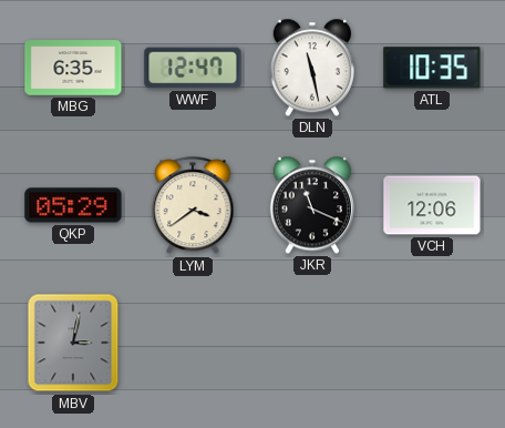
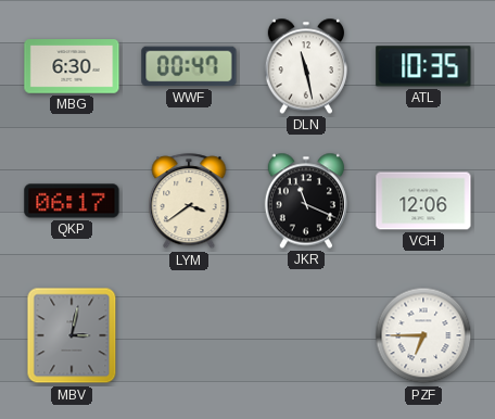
MBG: 6:35 -> 6:30 (72, 66)
WWF: 12:47 -> 00:47 (189, 66)
QKP: 05:29 -> 06:17 (72, 201)
PZF: none -> 6:45 (423, 335)
